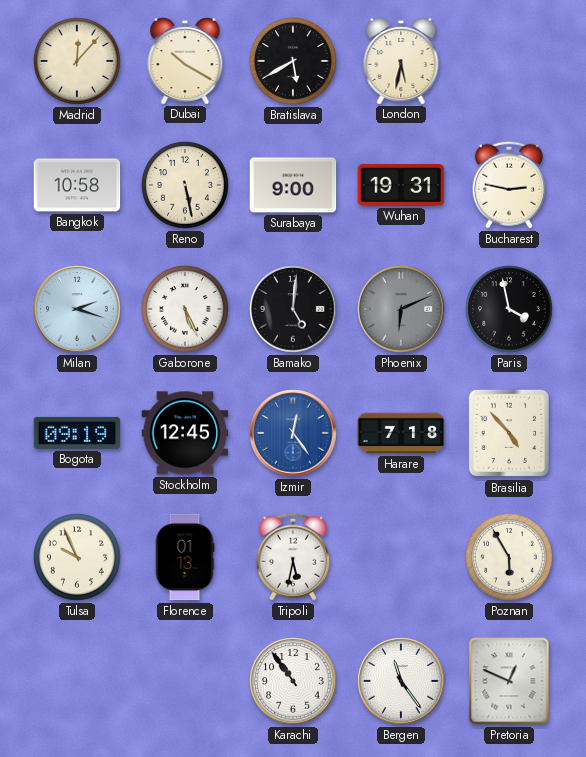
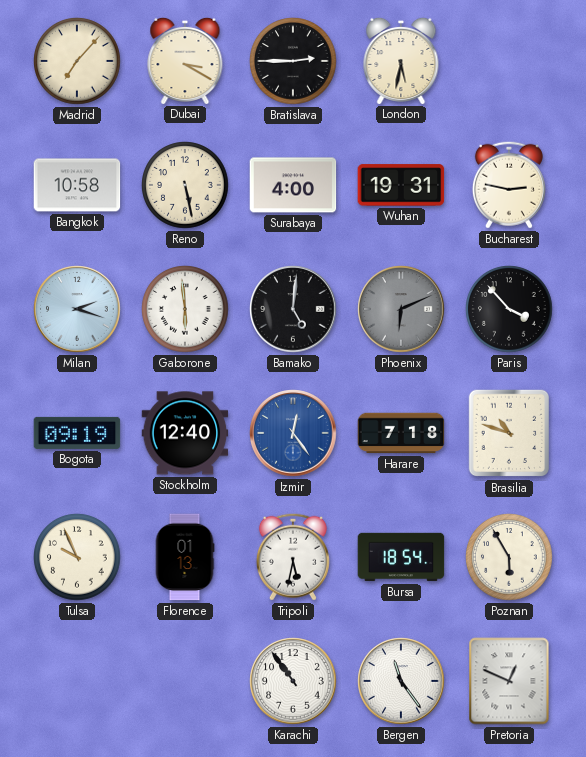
Madrid: 12:07 -> 7:07 (77, 61)
Dubai: 10:20 -> 3:20 (185, 60)
Bratislava: 5:40 -> 2:45 (293, 61)
Surabaya: 9:00 -> 4:00 (293, 185)
Gaborone: 5:26 -> 5:59 (185, 309)
Paris: 3:58 -> 3:53 (509, 309)
Stockholm: 12:45 -> 12:40 (185, 433)
Brasilia: 4:53 -> 10:48 (509, 433)
Bursa: none -> 18:54 (401, 557)
